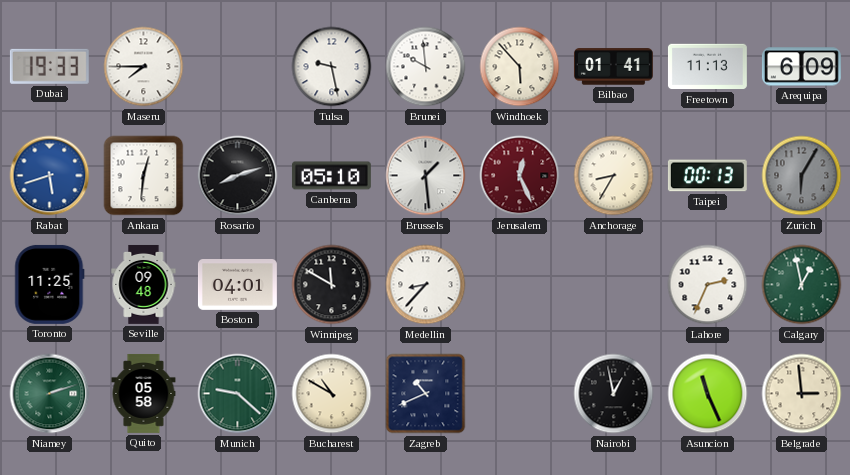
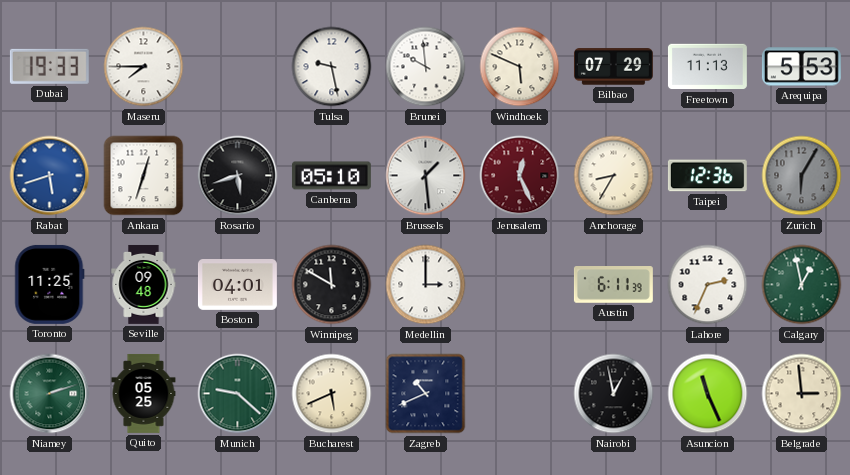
Windhoek: 5:53 -> 5:49 (520, 67)
Bilbao: 01:41 -> 07:29 (613, 67)
Arequipa: 6:09 -> 5:53 (801, 67)
Ankara: 12:31 -> 12:33 (144, 176)
Rosario: 8:12 -> 5:42 (238, 176)
Taipei: 00:13 -> 12:36 (707, 176)
Medellin: 8:37 -> 3:00 (426, 285)
Austin: none -> 6:11 (613, 285)
Quito: 05:58 -> 05:25 (144, 393)
Bucharest: 10:50 -> 5:41 (332, 394)
